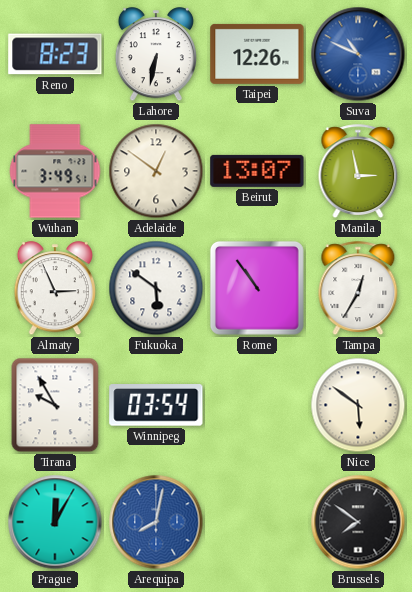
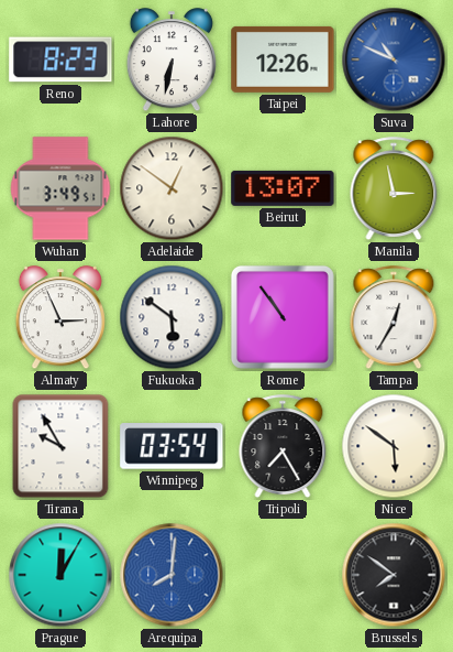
Tripoli: none -> 7:25 (283, 447)
Arequipa: 8:02 -> 8:01 (172, 575)
